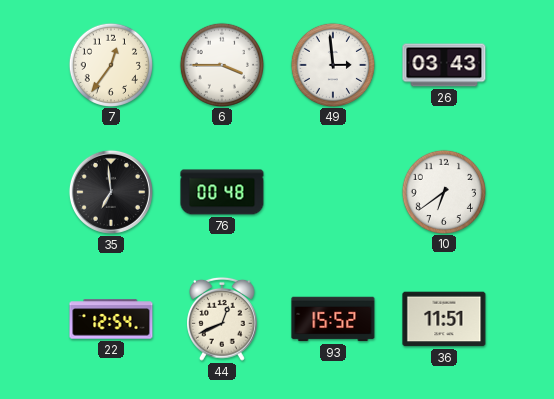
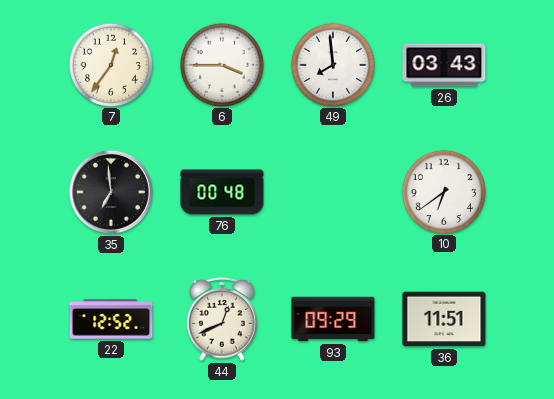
49: 2:59 -> 7:59 (332, 64)
22: 12:54 -> 12:52 (111, 319)
93: 15:52 -> 09:29 (333, 319)
